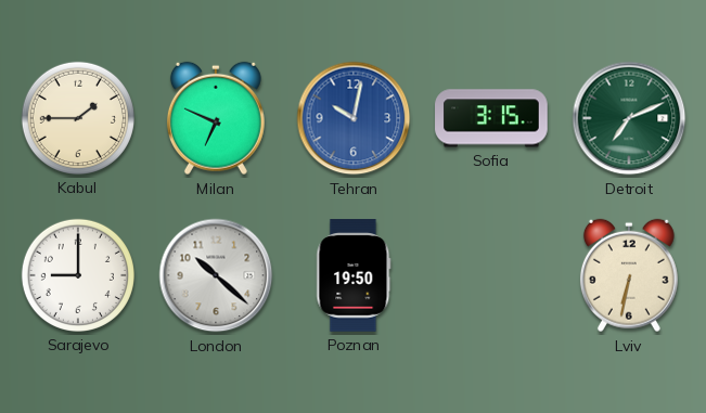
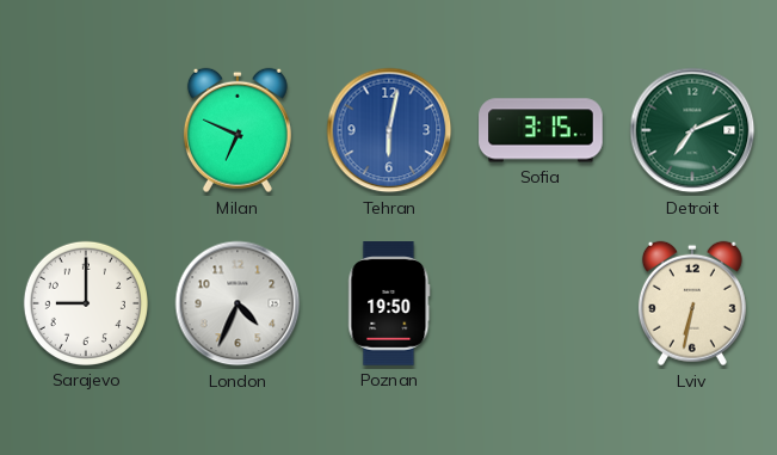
Kabul: 1:45 -> none (78, 118)
Tehran: 10:02 -> 6:02 (389, 130)
London: 10:22 -> 4:34 (238, 303)
